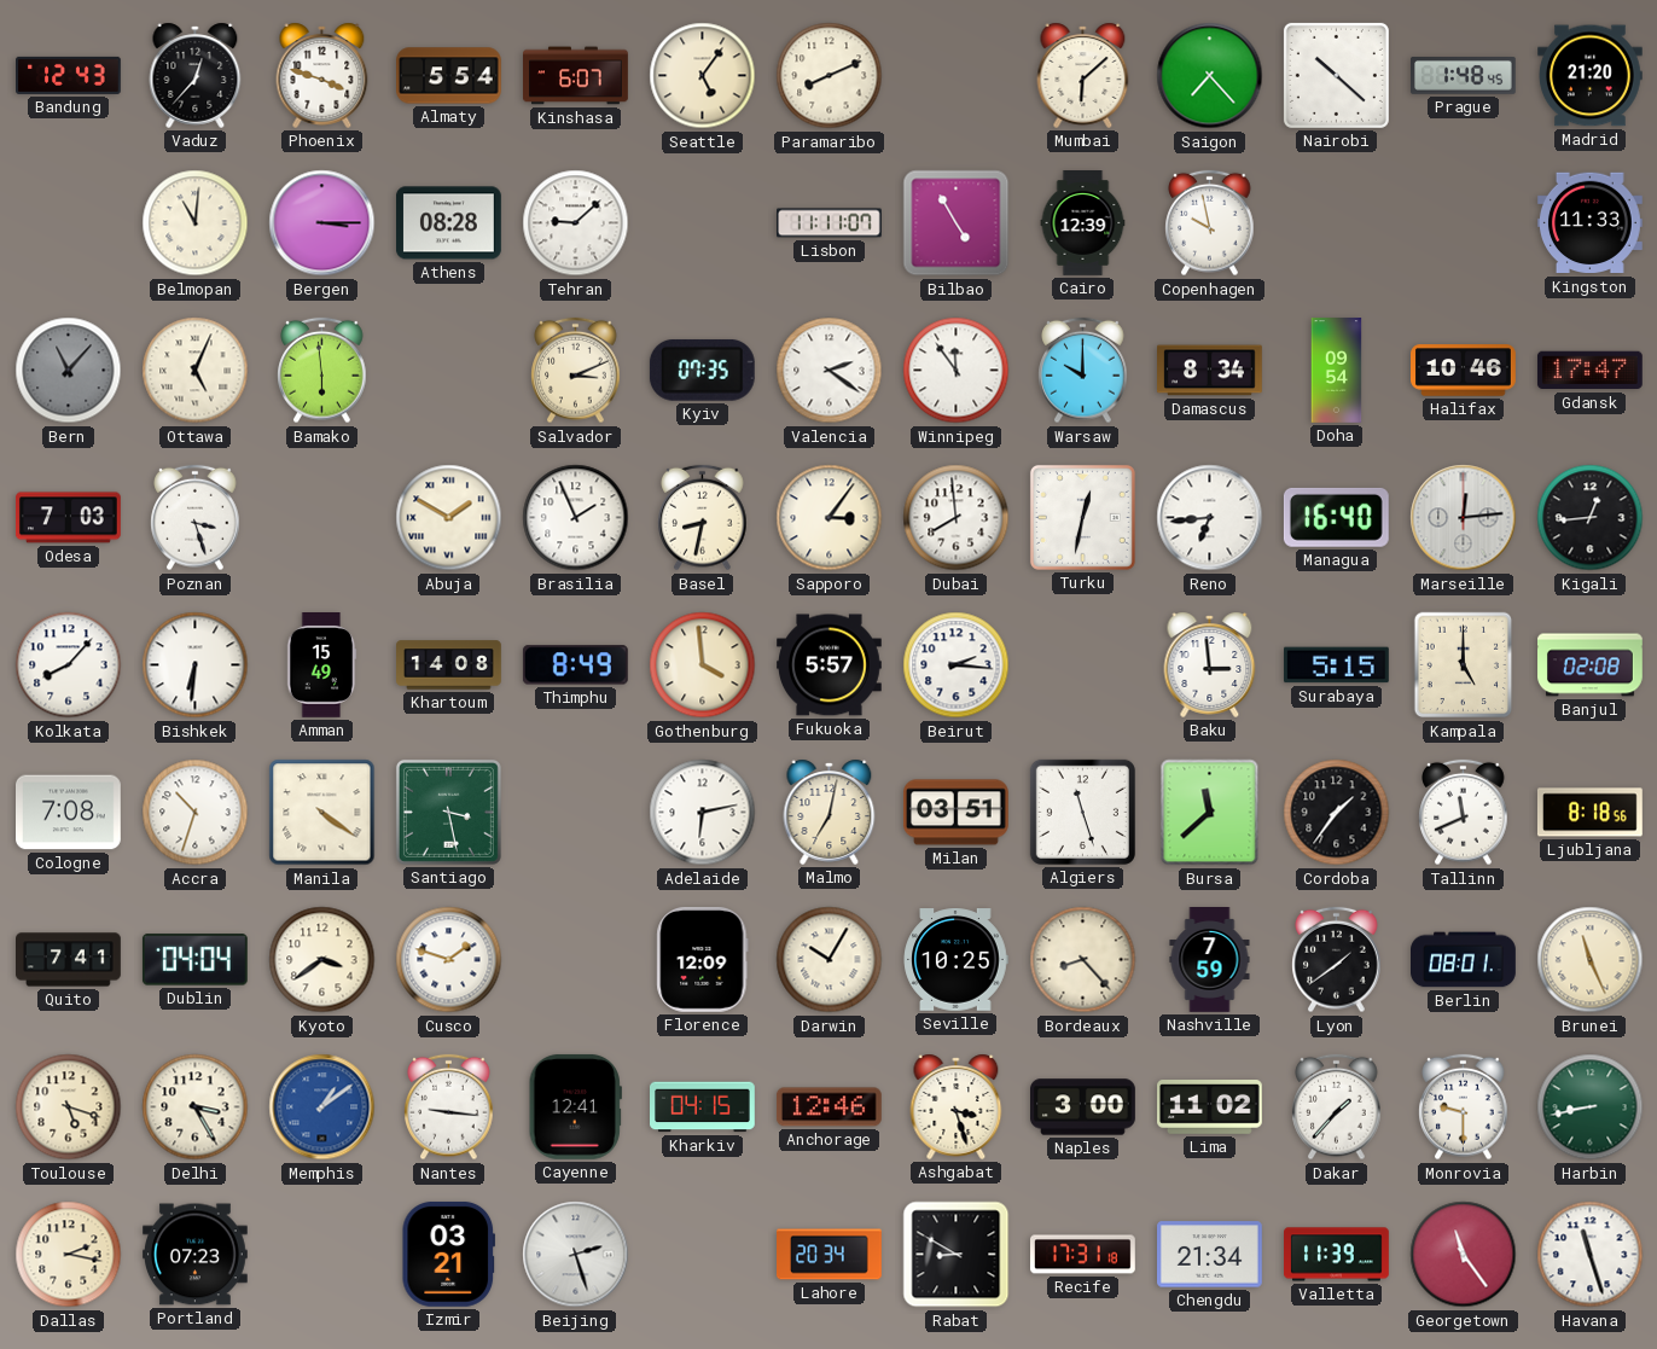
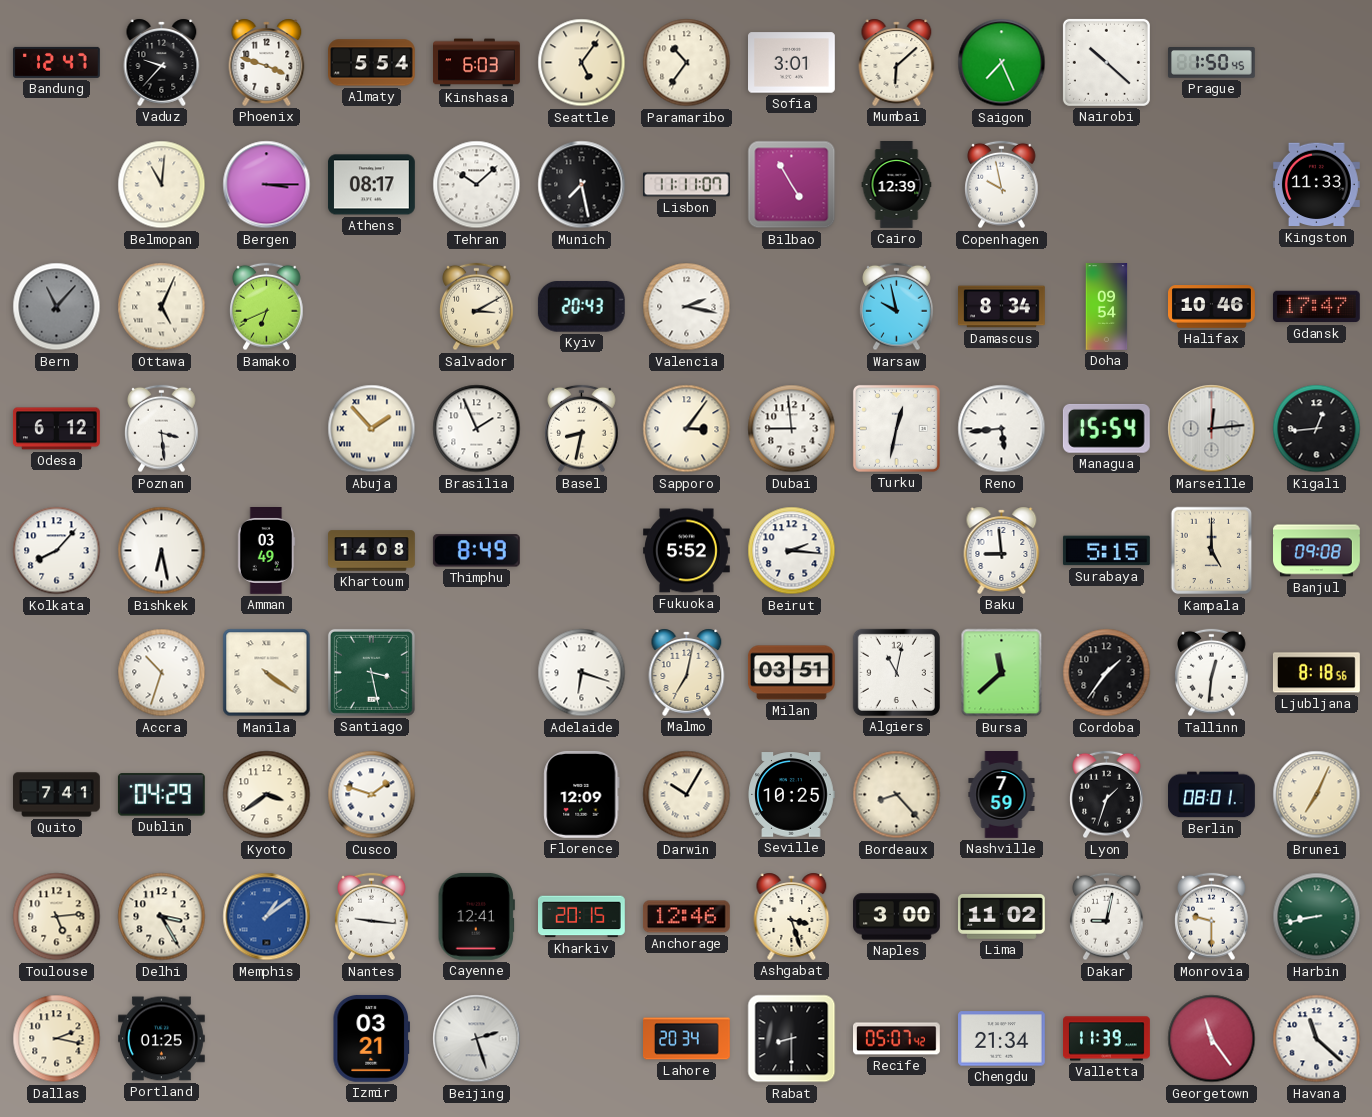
Bandung: 12:43 -> 12:47 (57, 62)
Vaduz: 12:37 -> 9:37 (162, 62)
Kinshasa: 6:07 -> 6:03 (477, 63)
Paramaribo: 8:11 -> 10:36 (687, 63)
Sofia: none -> 3:01 (792, 63)
Saigon: 7:23 -> 7:26 (1002, 63)
Prague: 1:48 -> 1:50 (1212, 63)
Madrid: 21:20 -> none (1591, 76)
Athens: 08:28 -> 08:17 (372, 185)
Tehran: 9:08 -> 10:08 (477, 185)
Munich: none -> 7:28 (582, 185)
Bamako: 5:59 -> 6:41 (267, 307)
Salvador: 3:11 -> 3:10 (477, 307)
Kyiv: 07:35 -> 20:43 (581, 306)
Valencia: 2:21 -> 2:17 (687, 307)
Winnipeg: 11:54 -> none (957, 371)
Warsaw: 10:00 -> 9:58 (897, 307)
Odesa: 7:03 -> 6:12 (57, 429)
Poznan: 3:27 -> 3:29 (162, 429)
Abuja: 1:50 -> 1:53 (372, 429)
Dubai: 7:59 -> 8:59 (792, 429)
Reno: 6:44 -> 5:44 (1002, 429)
Managua: 16:40 -> 15:54 (1106, 428)
Bishkek: 6:31 -> 6:28 (162, 551)
Amman: 15:49 -> 03:49 (266, 551)
Gothenburg: 3:59 -> none (703, 665)
Fukuoka: 5:57 -> 5:52 (687, 551)
Baku: 2:59 -> 8:59 (1002, 550)
Banjul: 02:08 -> 09:08 (1317, 551)
Cologne: 7:08 -> none (69, 813)
Adelaide: 6:13 -> 6:18 (582, 673)
Algiers: 11:27 -> 11:02 (896, 672)
Tallinn: 11:41 -> 12:31 (1212, 673)
Dublin: 04:04 -> 04:29 (161, 795)
Lyon: 1:39 -> 1:33 (1107, 795)
Brunei: 11:26 -> 7:04 (1317, 795)
Toulouse: 5:18 -> 5:14 (57, 917)
Kharkiv: 04:15 -> 20:15 (582, 917)
Dakar: 1:37 -> 9:02 (1107, 917)
Portland: 07:23 -> 01:25 (162, 1039)
Rabat: 8:50 -> 8:30 (792, 1039)
Recife: 17:31 -> 05:07 (897, 1039)
Havana: 11:27 -> 11:22 (1317, 1039)
